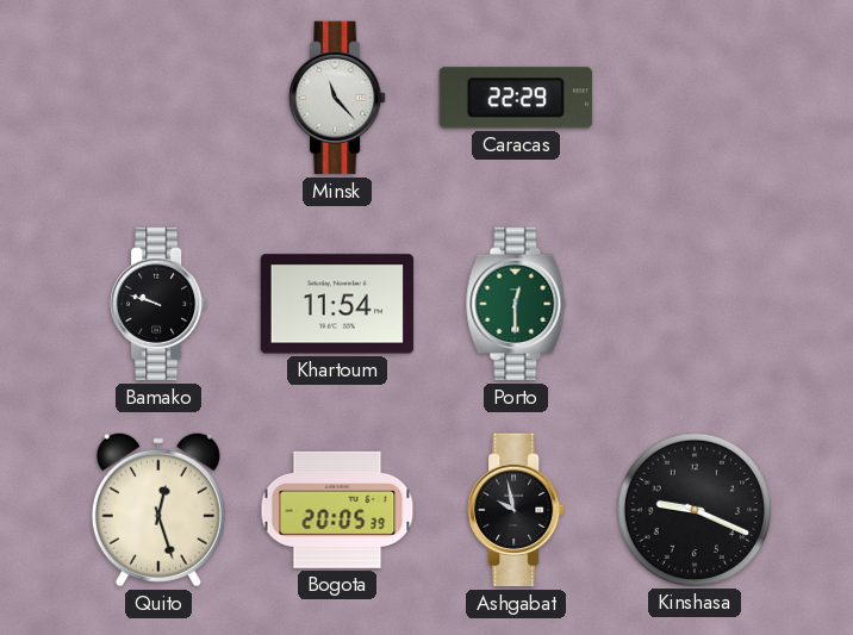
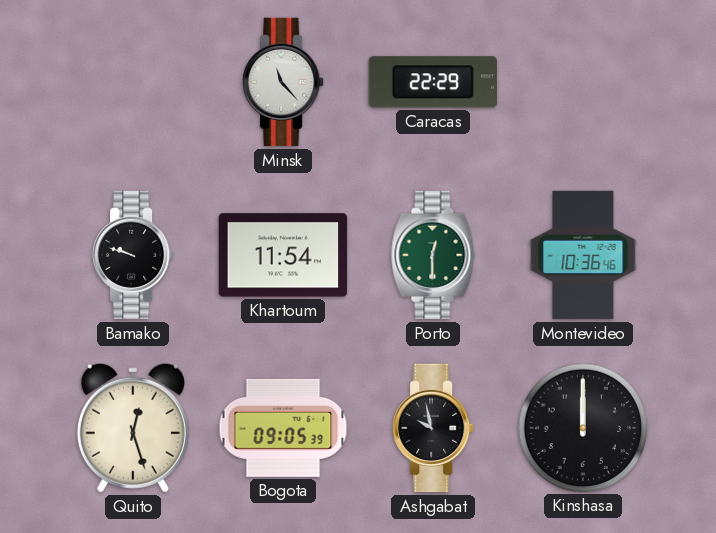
Montevideo: none -> 10:36 (583, 255)
Bogota: 20:05 -> 09:05 (283, 428)
Kinshasa: 9:19 -> 12:00 (582, 427)
